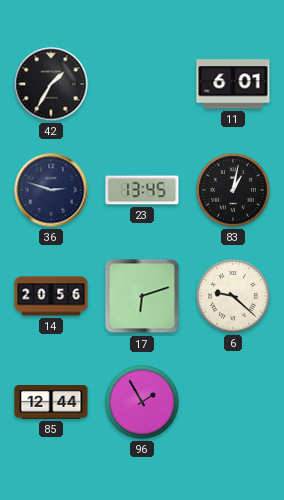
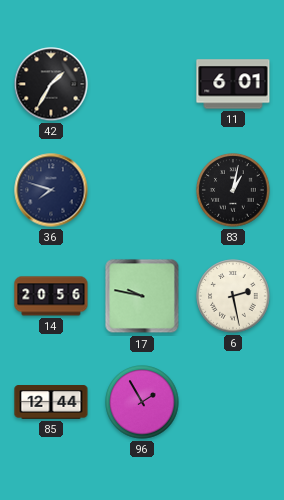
36: 2:48 -> 7:48 (51, 190)
23: 13:45 -> none (142, 190)
17: 6:12 -> 9:47 (142, 296)
6: 9:22 -> 2:28 (233, 296)
